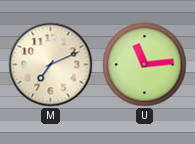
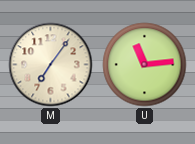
M: 7:11 -> 7:06 (51, 65)
